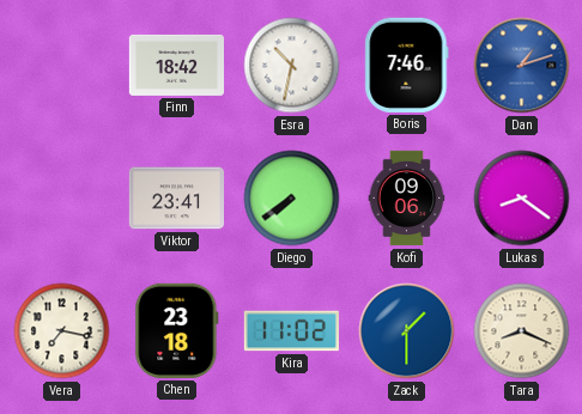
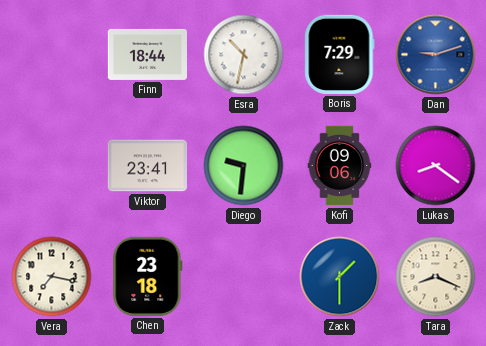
Finn: 18:42 -> 18:44 (147, 54)
Boris: 7:46 -> 7:29 (340, 54)
Dan: 1:12 -> 9:12 (436, 55)
Diego: 7:39 -> 9:31 (244, 166)
Kira: 11:02 -> none (291, 331)
